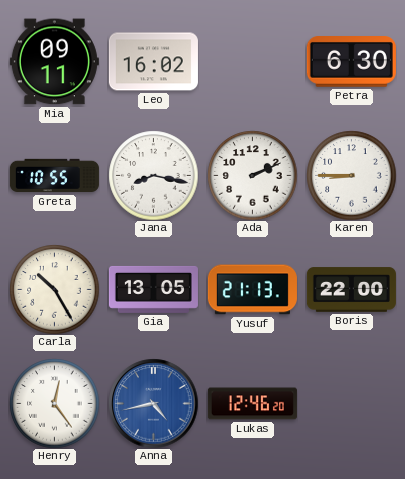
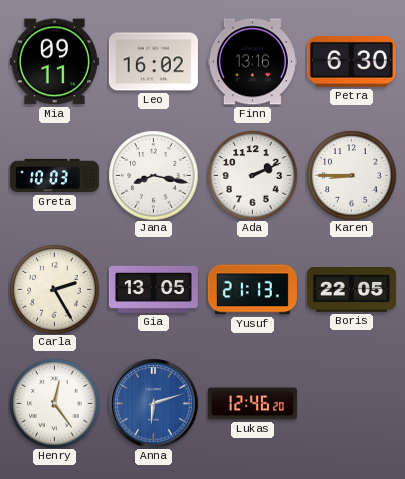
Finn: none -> 13:16 (252, 62)
Greta: 10:55 -> 10:03 (54, 176)
Carla: 10:25 -> 2:25 (54, 289)
Boris: 22:00 -> 22:05 (351, 290)
Anna: 4:43 -> 6:12 (153, 403)
